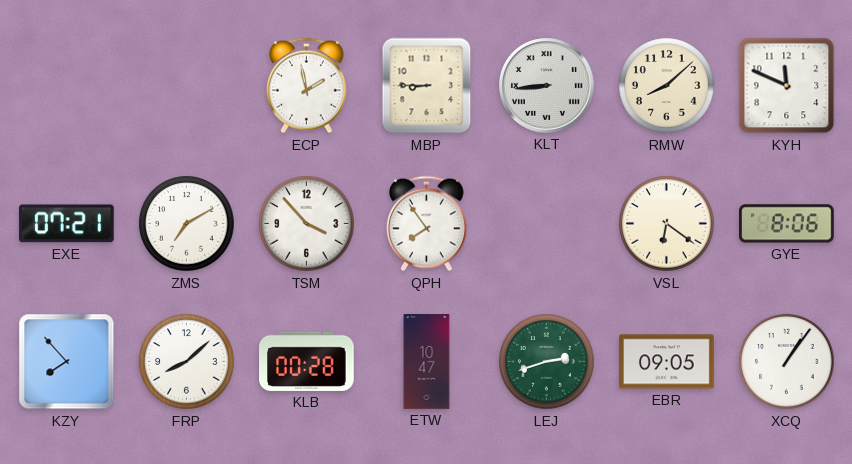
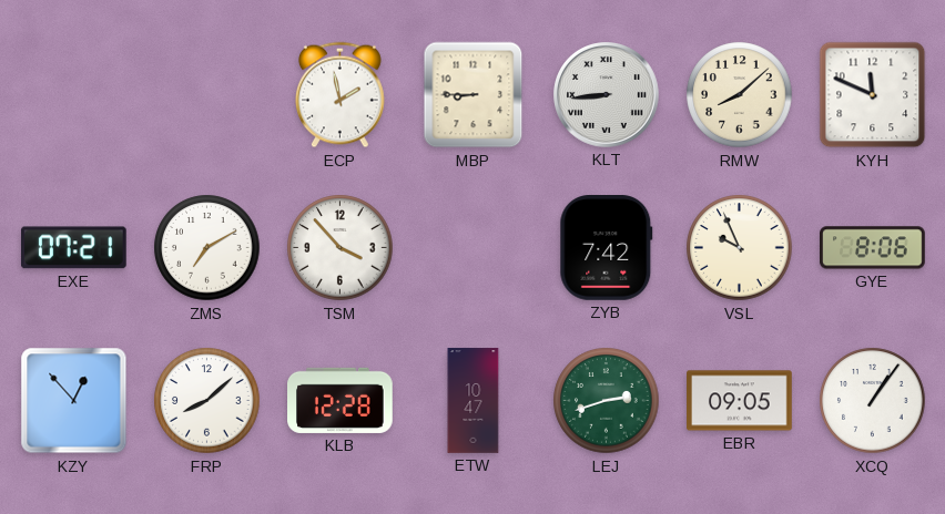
QPH: 7:54 -> none (427, 224)
ZYB: none -> 7:42 (607, 248)
VSL: 6:21 -> 9:56 (740, 248)
KZY: 7:53 -> 12:53 (74, 401)
KLB: 00:28 -> 12:28 (341, 400)
